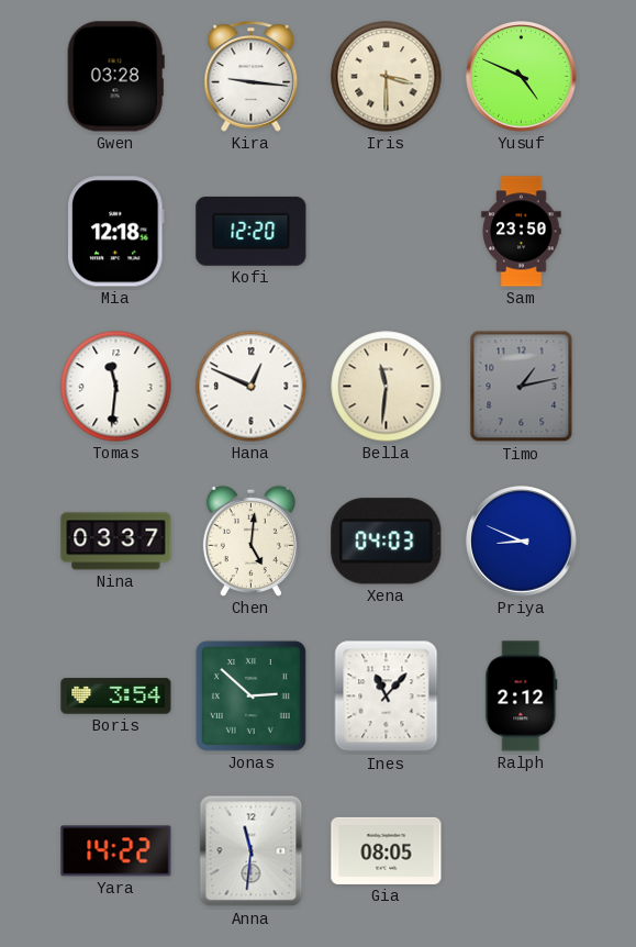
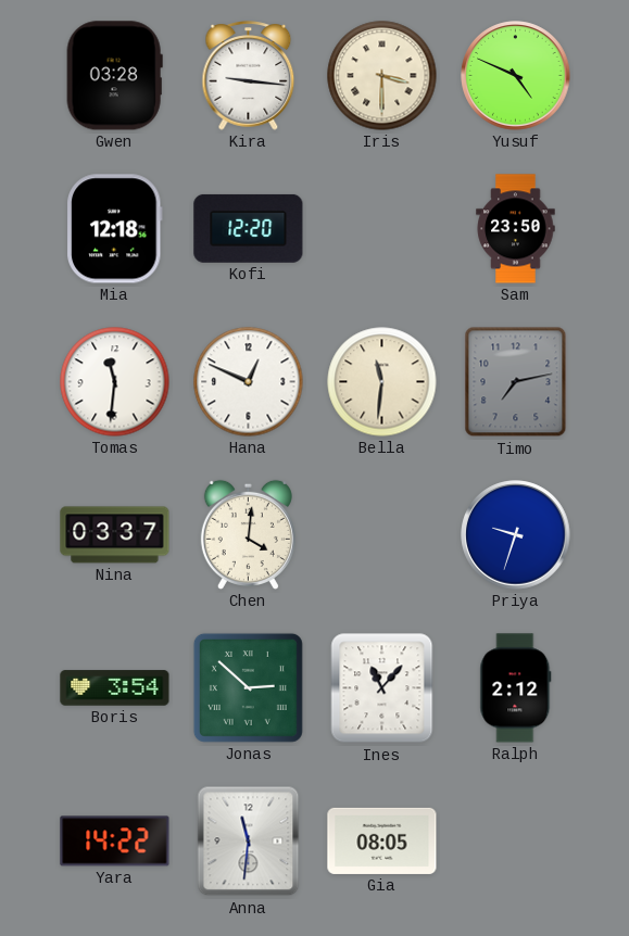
Timo: 1:13 -> 7:13 (516, 382)
Chen: 5:01 -> 4:01 (248, 534)
Xena: 04:03 -> none (387, 542)
Priya: 8:49 -> 9:33 (516, 535)
